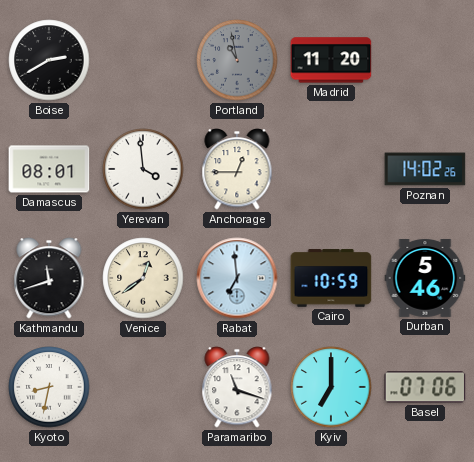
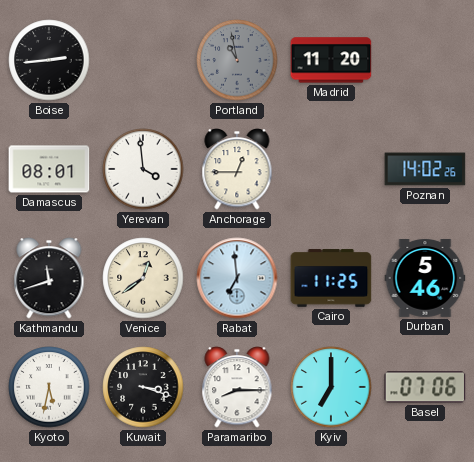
Boise: 2:40 -> 2:44 (49, 60)
Cairo: 10:59 -> 11:25 (331, 278)
Kyoto: 8:32 -> 5:32 (49, 387)
Kuwait: none -> 3:18 (143, 387)
Paramaribo: 11:18 -> 8:15 (237, 387)
